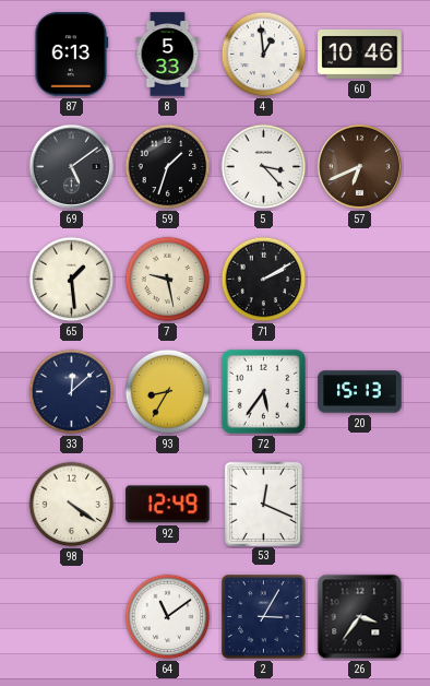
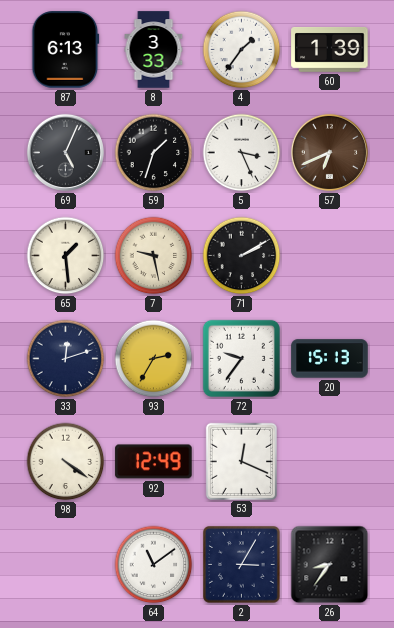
8: 5:33 -> 3:33 (154, 50)
4: 12:59 -> 1:36 (242, 50)
60: 10:46 -> 1:39 (330, 50)
69: 5:09 -> 5:04 (65, 152)
5: 3:23 -> 3:26 (242, 153)
33: 12:08 -> 12:12 (66, 359)
93: 8:35 -> 2:35 (154, 359)
72: 5:36 -> 9:36 (241, 358)
26: 3:36 -> 8:36 (330, 565)
